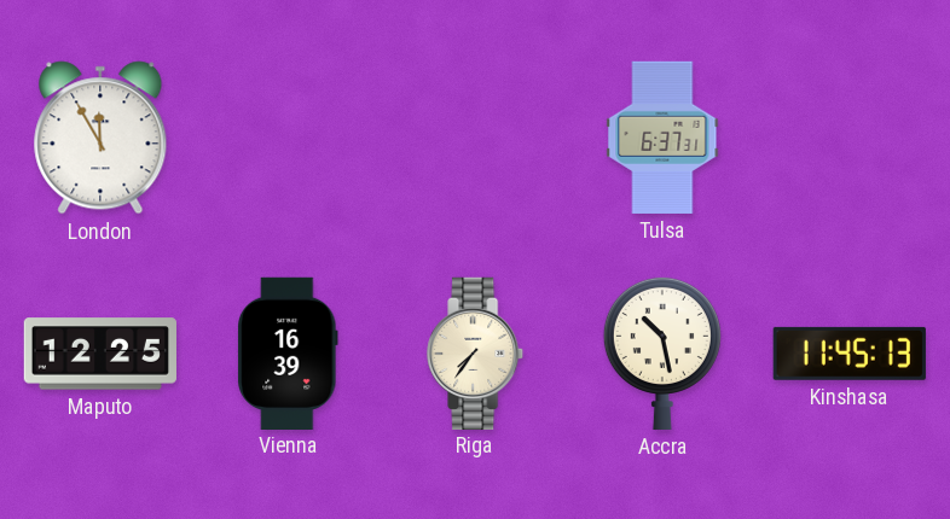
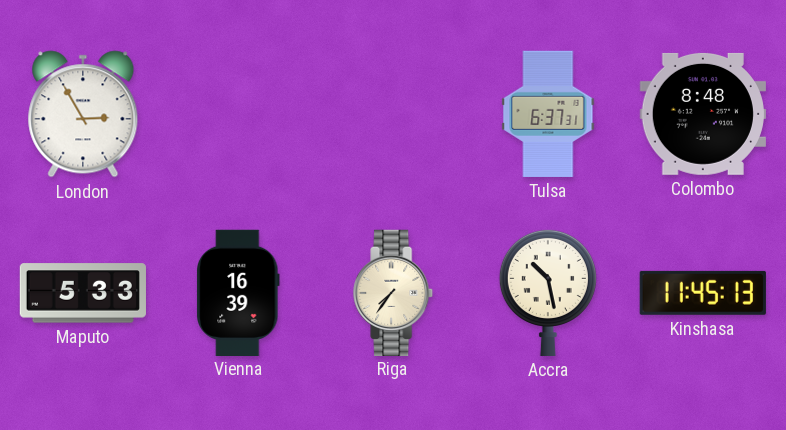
London: 11:55 -> 2:55 (83, 114)
Colombo: none -> 8:48 (703, 114)
Maputo: 12:25 -> 5:33 (83, 293)
